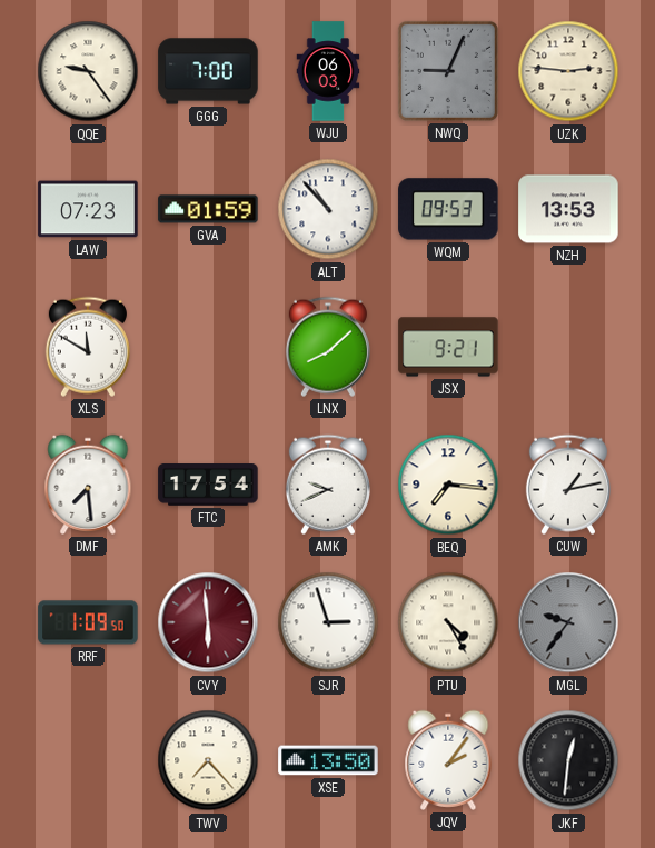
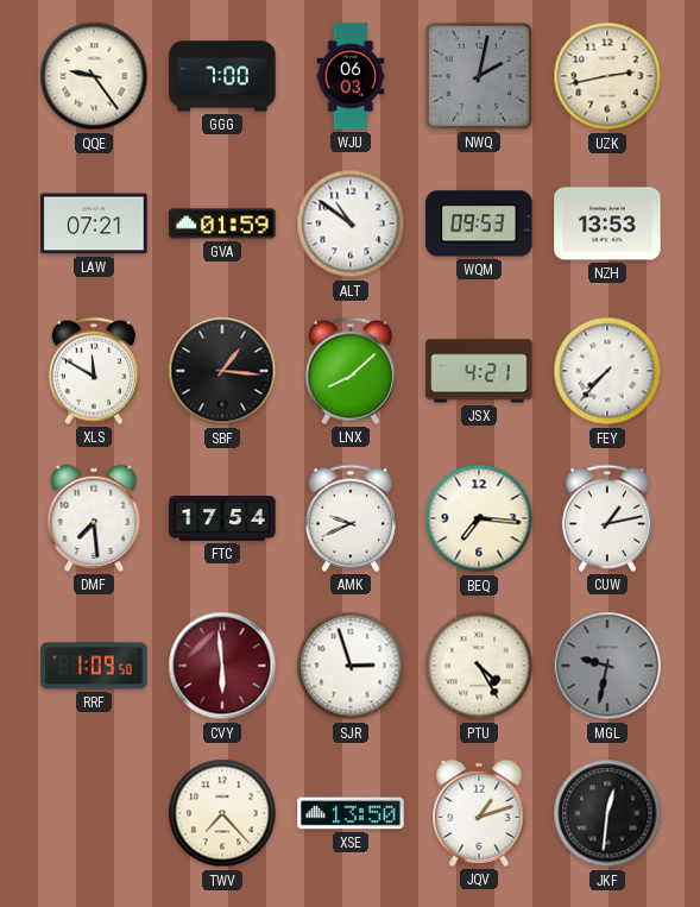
NWQ: 9:04 -> 2:02 (479, 76)
UZK: 2:46 -> 2:43 (607, 76)
LAW: 07:23 -> 07:21 (94, 223)
ALT: 10:53 -> 10:51 (351, 223)
SBF: none -> 1:16 (222, 371)
JSX: 9:21 -> 4:21 (479, 371)
FEY: none -> 7:37 (607, 371)
MGL: 9:36 -> 9:32 (607, 666)
JQV: 2:06 -> 1:12 (479, 813)
